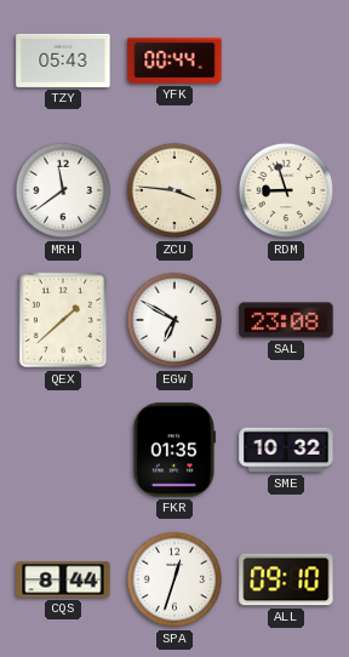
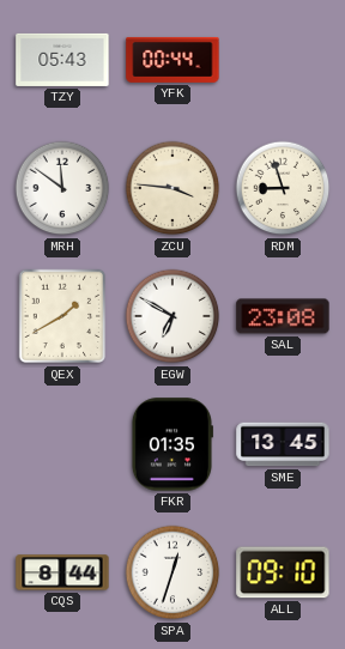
MRH: 11:39 -> 11:51 (62, 188)
QEX: 1:38 -> 1:40 (62, 316)
SME: 10:32 -> 13:45 (283, 444)
